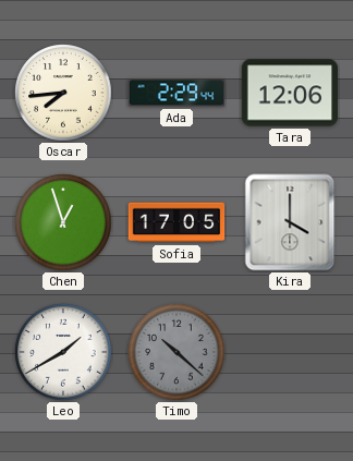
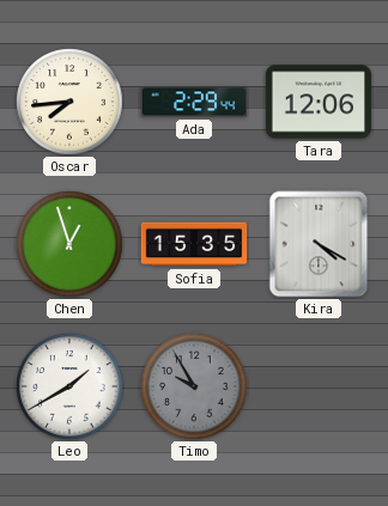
Sofia: 17:05 -> 15:35 (194, 244)
Kira: 4:00 -> 4:20 (319, 244)
Timo: 10:22 -> 9:55 (194, 386)
